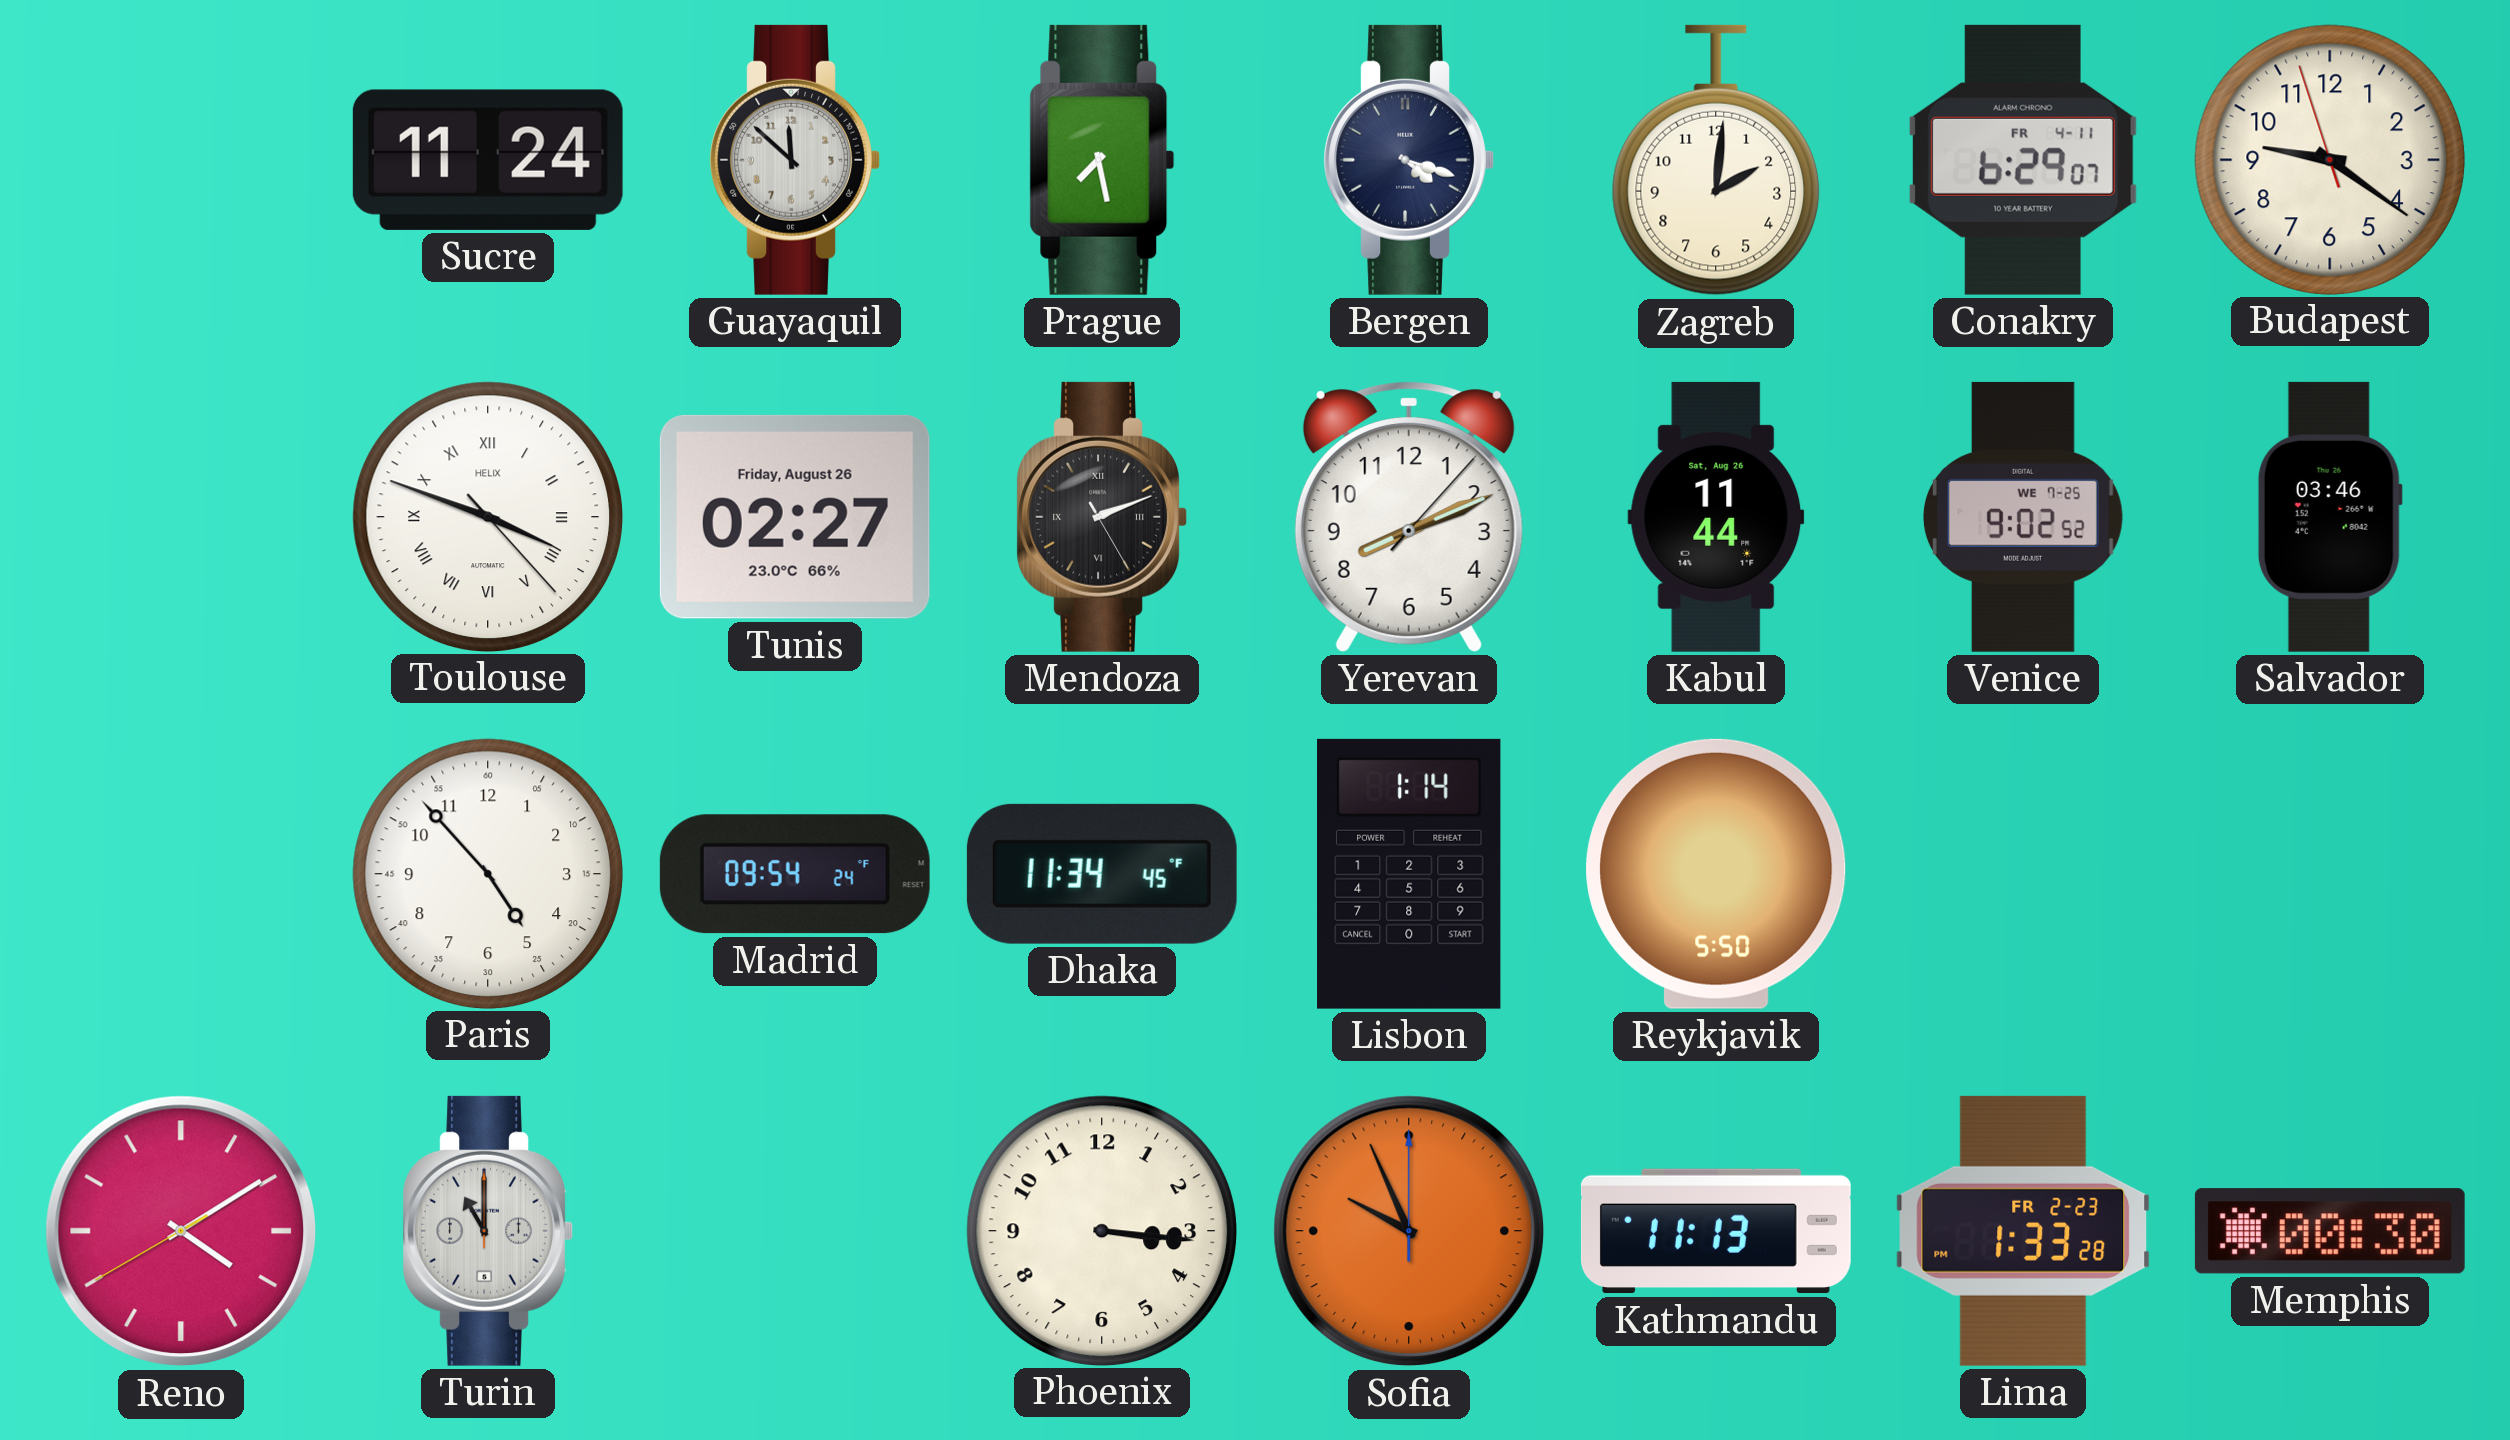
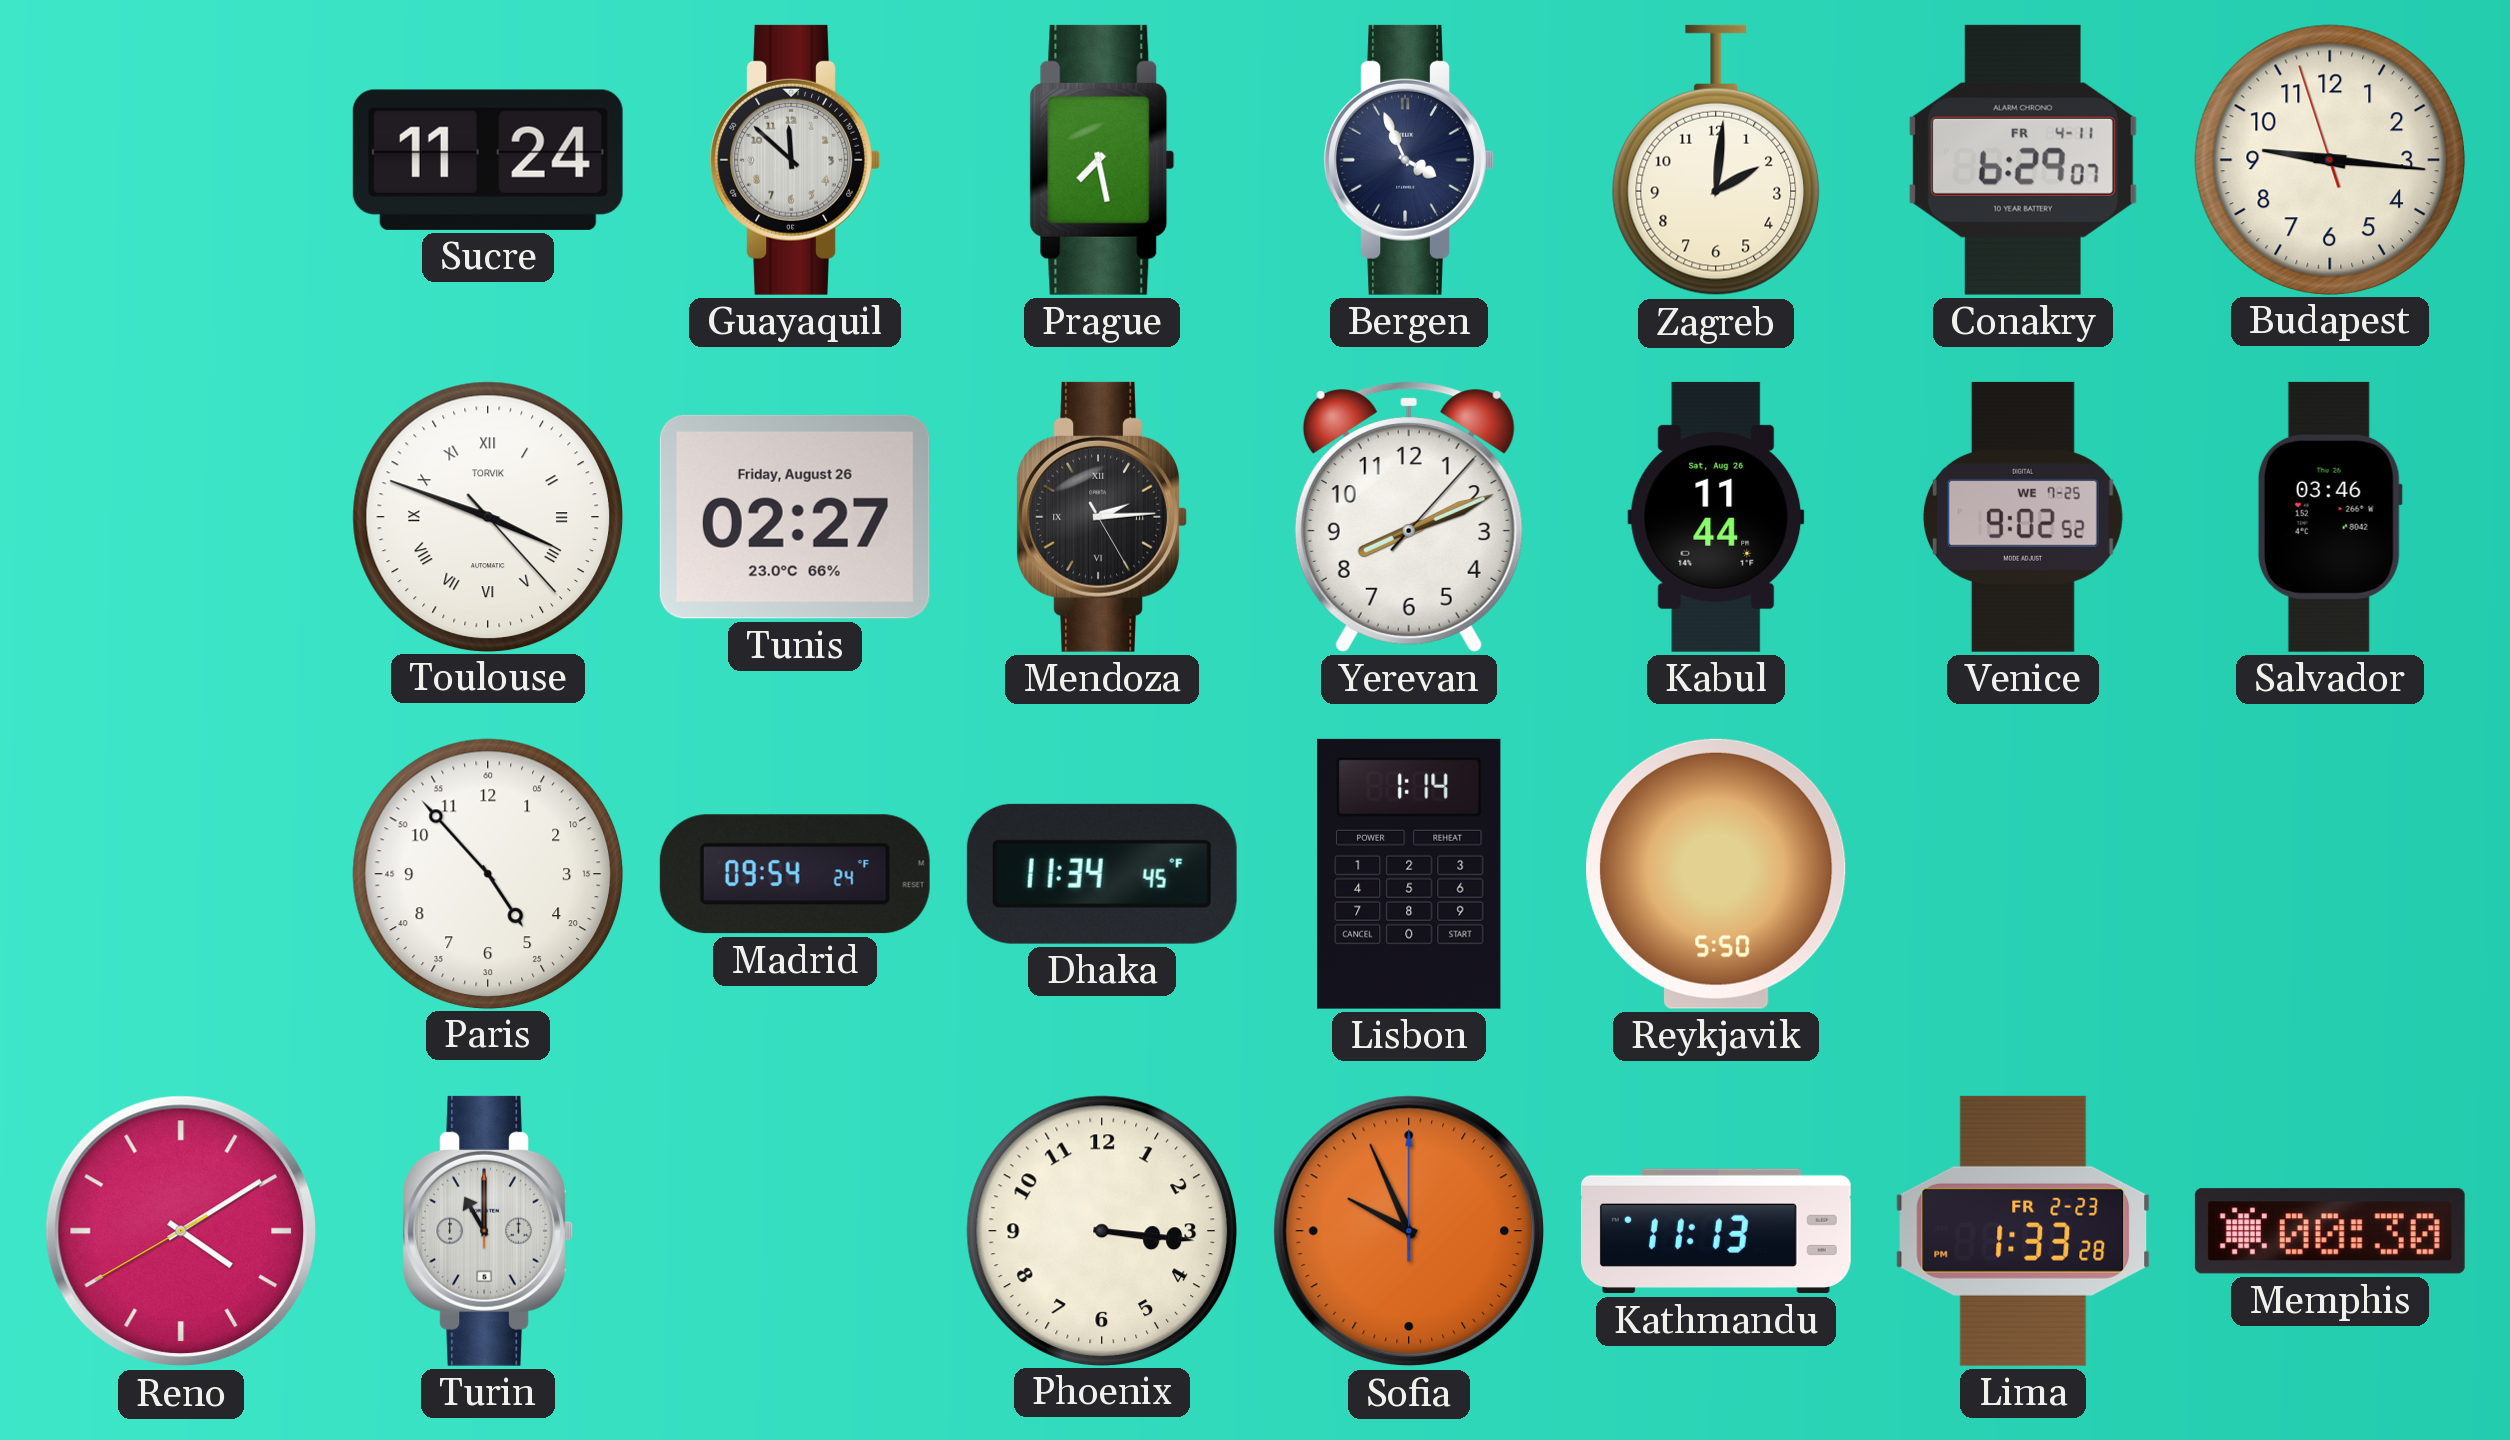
Bergen: 4:18 -> 3:56 (1409, 160)
Budapest: 9:20 -> 9:15 (2329, 159)
Toulouse brand: HELIX -> TORVIK (487, 516)
Mendoza: 2:11 -> 2:14 (1102, 517)
